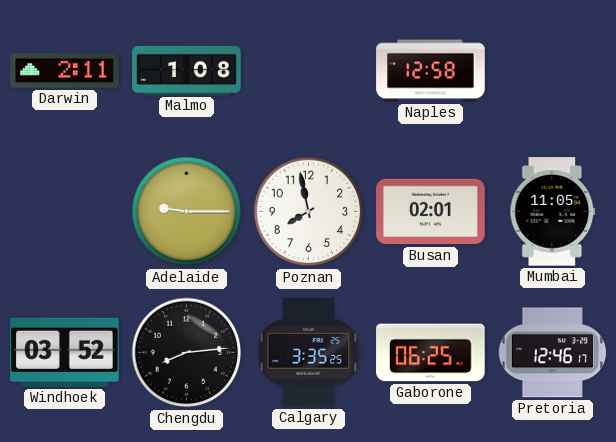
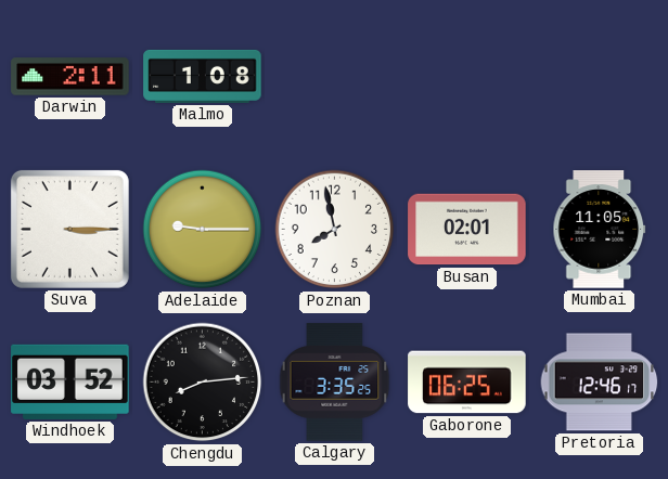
Naples: 12:58 -> none (431, 71)
Suva: none -> 3:15 (69, 229)
